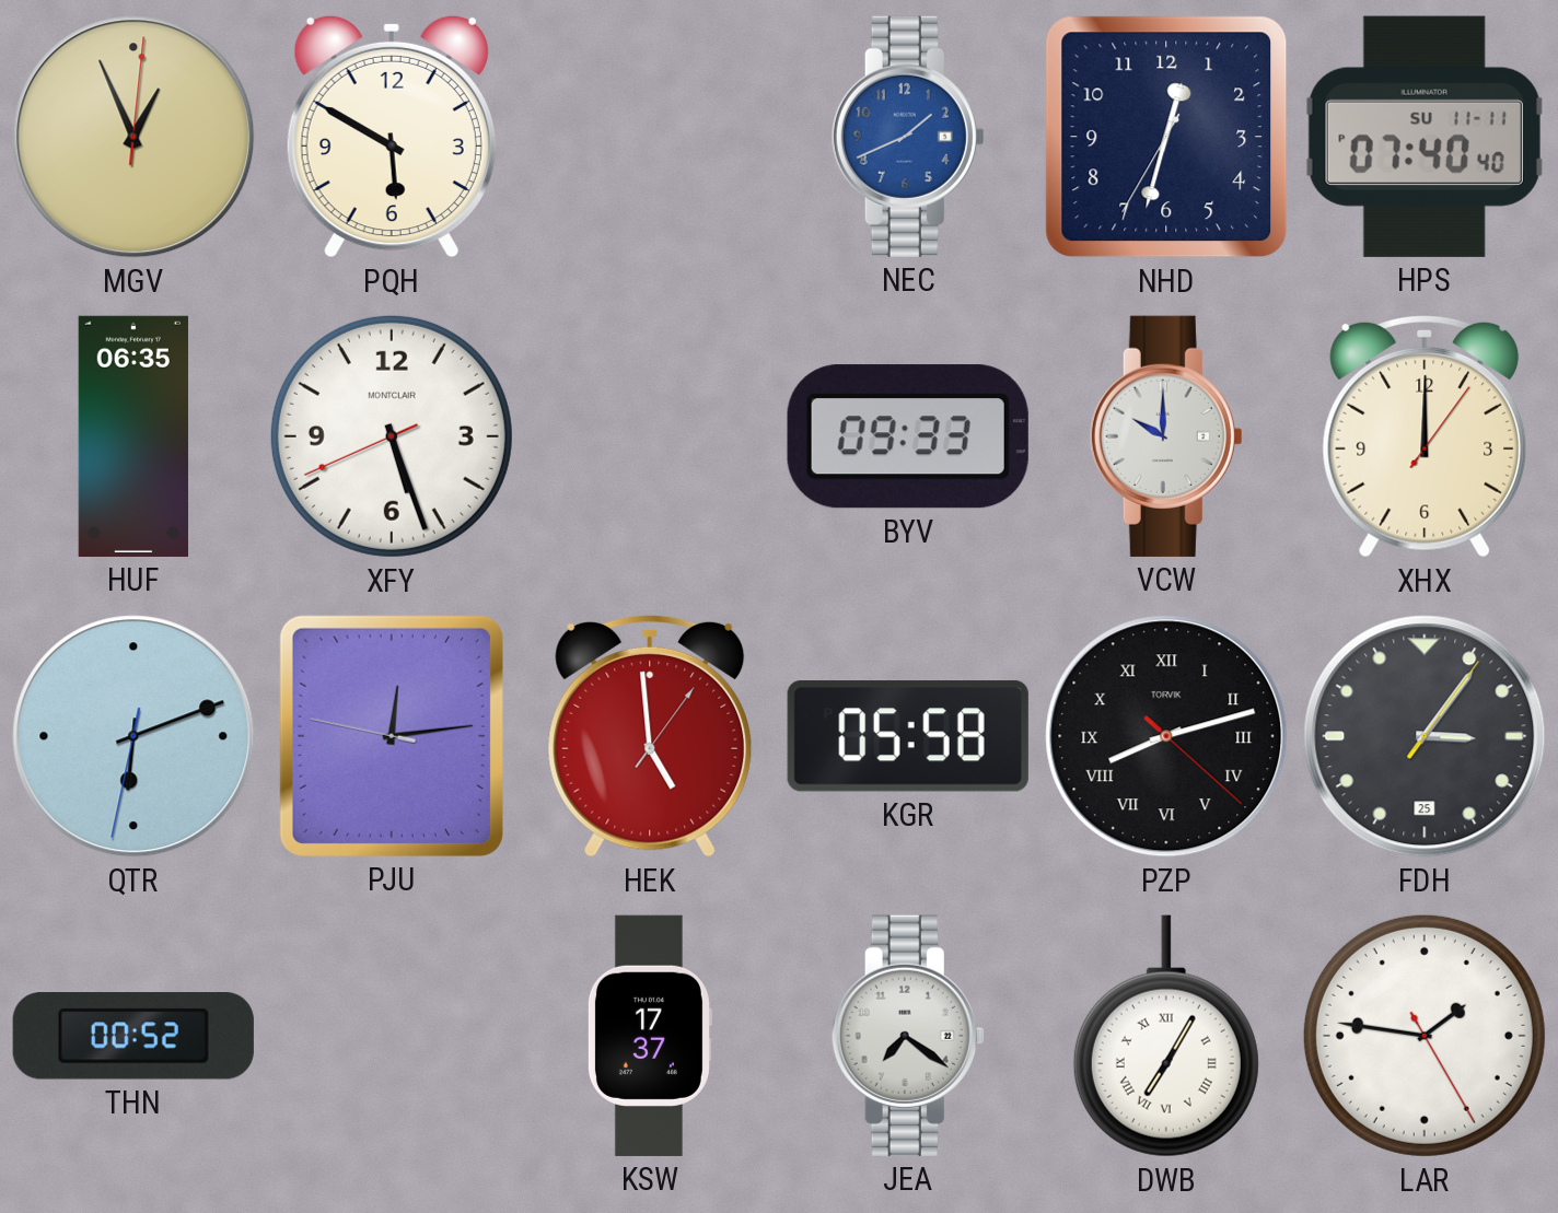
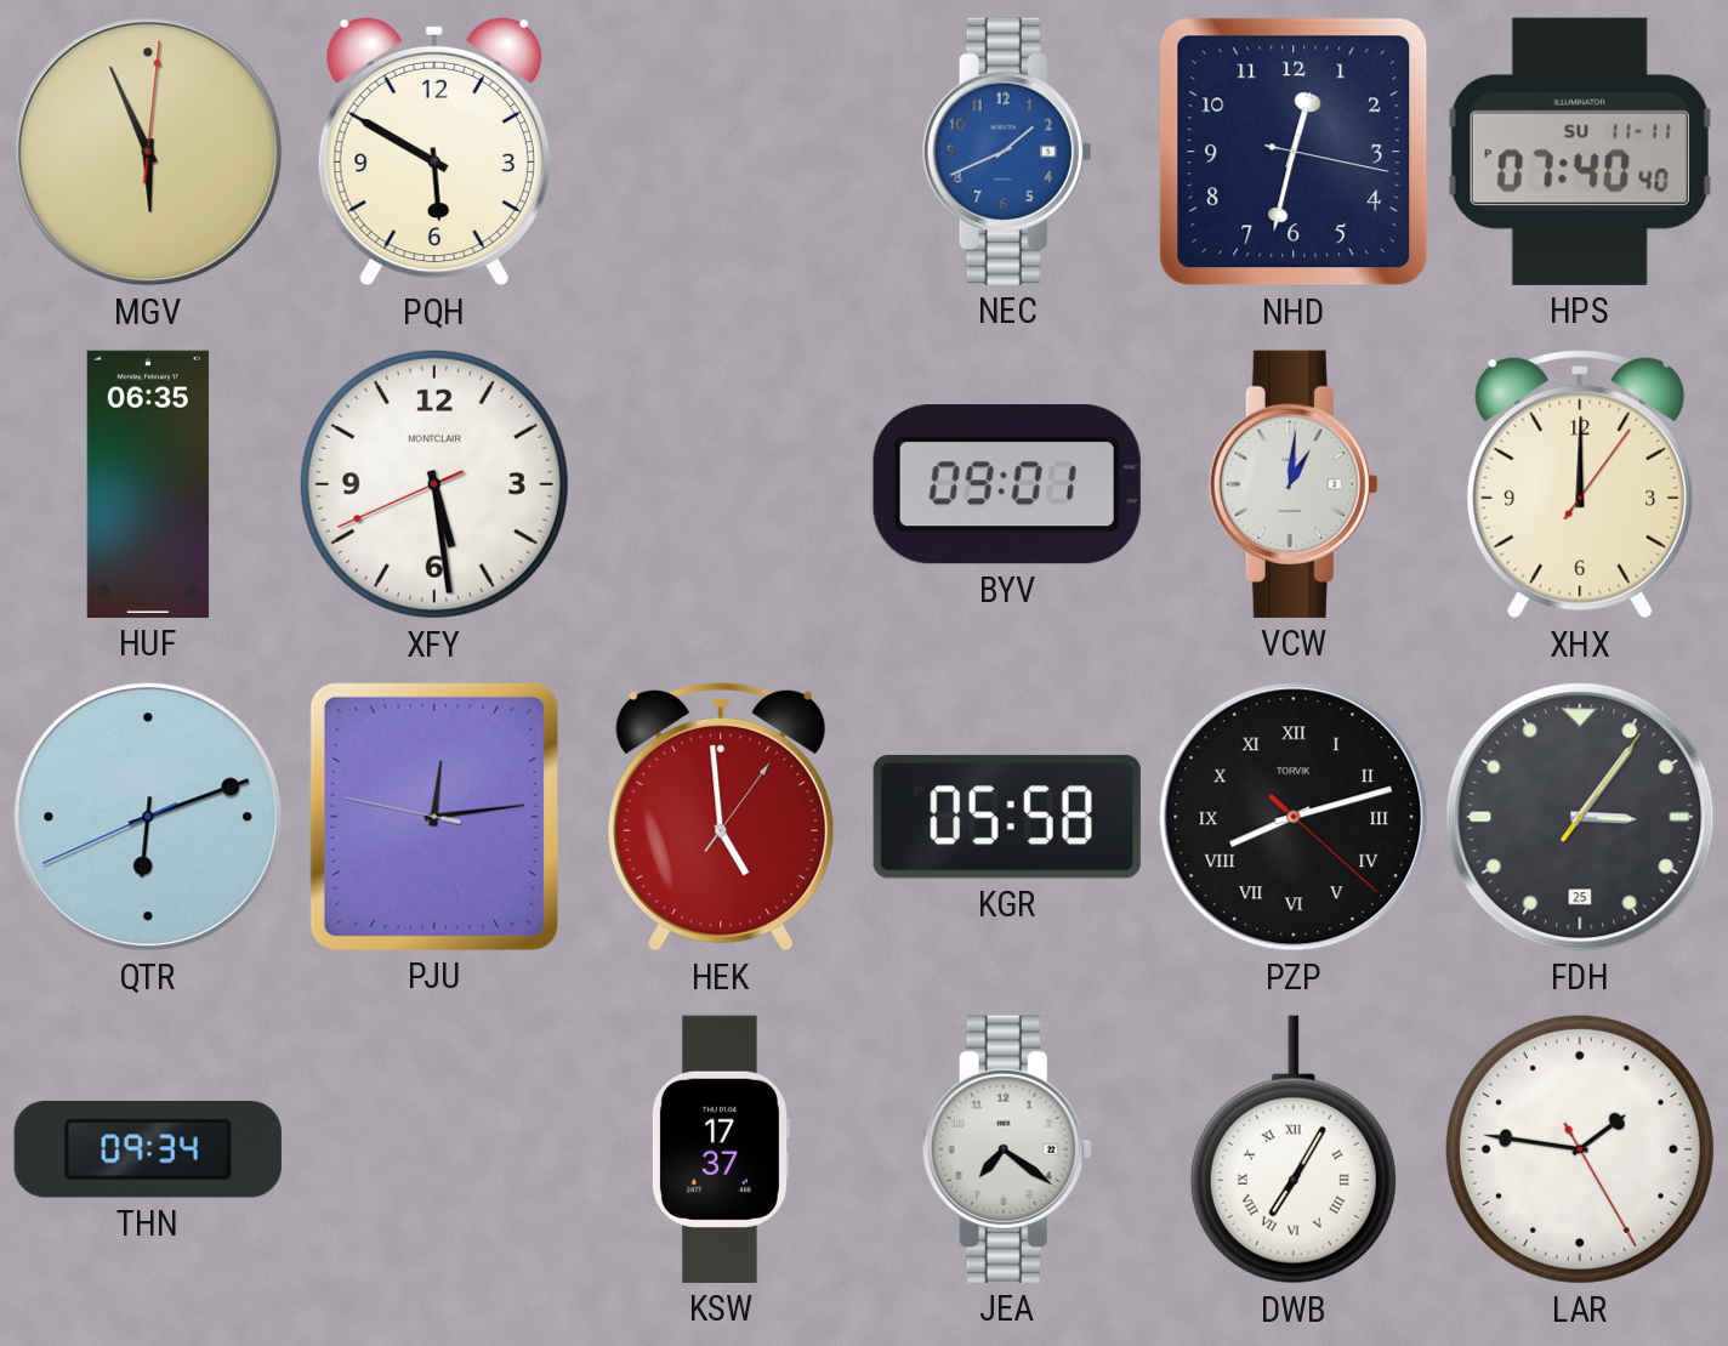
MGV: 12:56 -> 5:56 (148, 152)
NHD: 12:32:35 -> 12:32:17 (1294, 152)
XFY: 5:26 -> 5:28 (434, 484)
BYV: 09:33 -> 09:01 (1007, 484)
VCW: 10:00 -> 1:01 (1294, 484)
QTR: 6:11:32 -> 6:11:41 (148, 817)
THN: 00:52 -> 09:34 (148, 1149)
